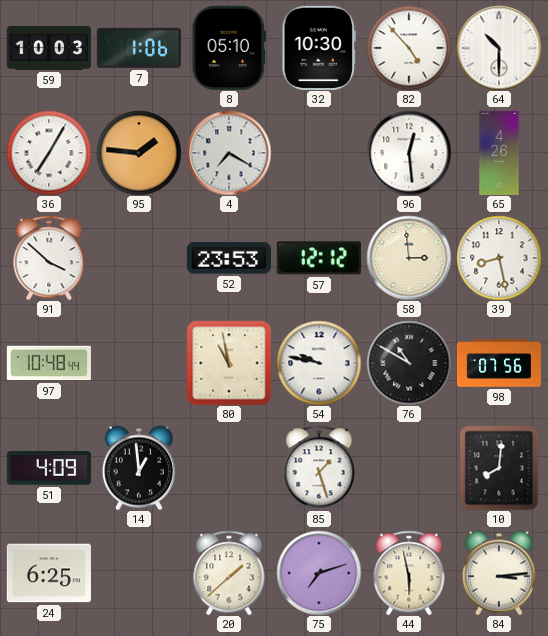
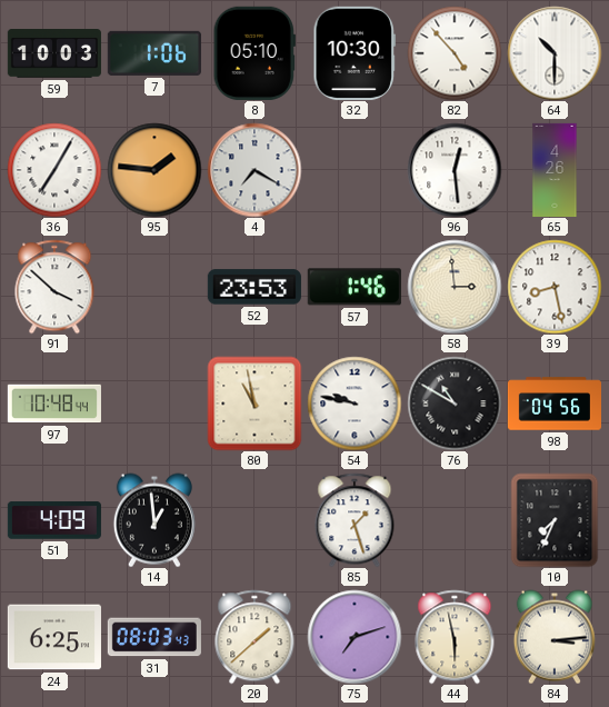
57: 12:12 -> 1:46 (355, 287)
98: 07:56 -> 04:56 (553, 404)
10: 8:01 -> 7:34 (555, 520)
31: none -> 08:03 (154, 637)
